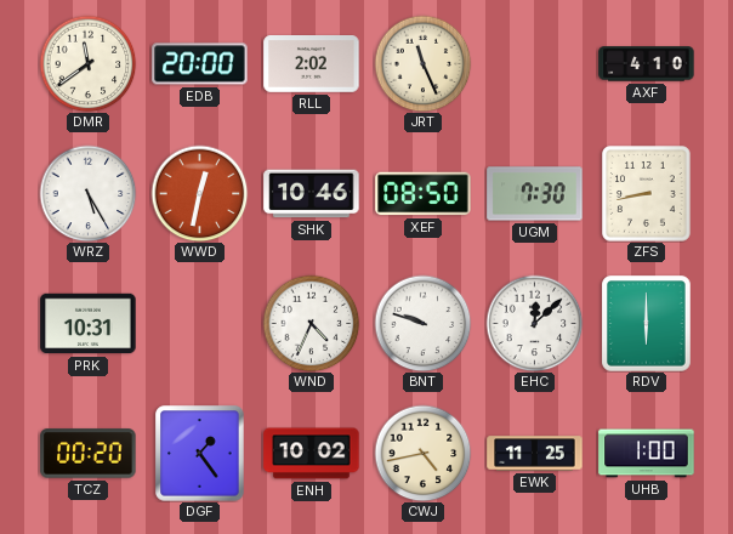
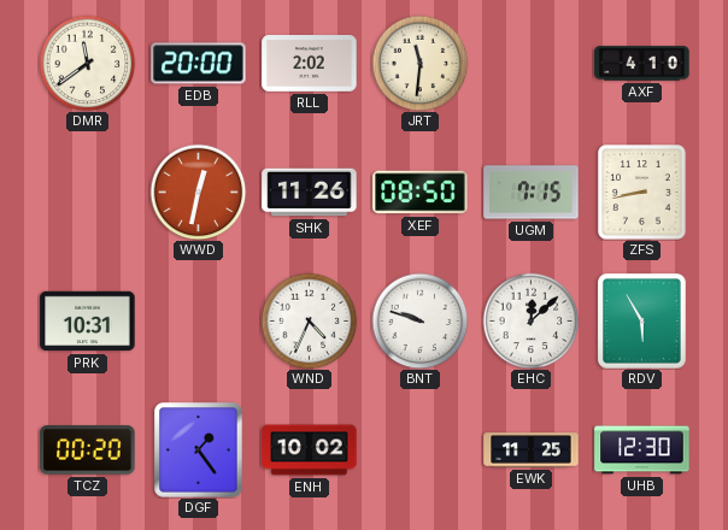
JRT: 11:26 -> 11:31 (419, 63)
WRZ: 5:25 -> none (87, 193)
SHK: 10:46 -> 11:26 (310, 193)
UGM: 7:30 -> 7:15 (532, 193)
RDV: 6:00 -> 5:55 (642, 322)
CWJ: 4:43 -> none (422, 453)
UHB: 1:00 -> 12:30 (642, 450)
